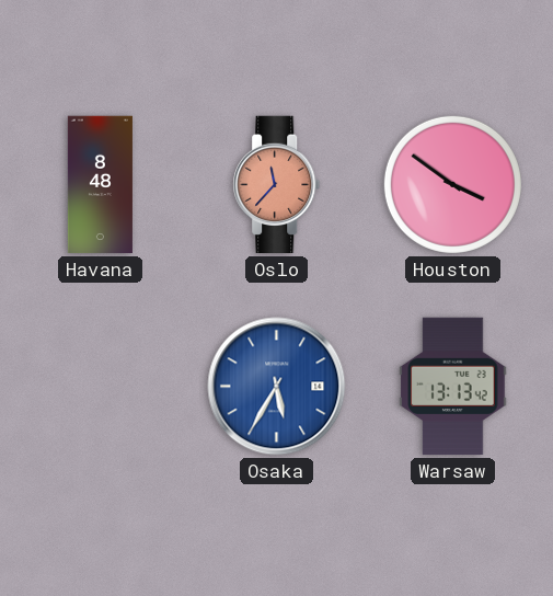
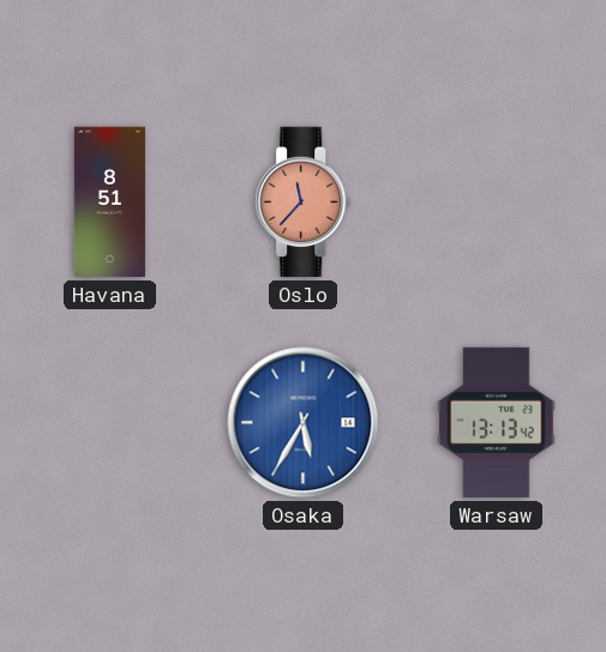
Havana: 8:48 -> 8:51 (109, 203)
Houston: 3:51 -> none (452, 184)
